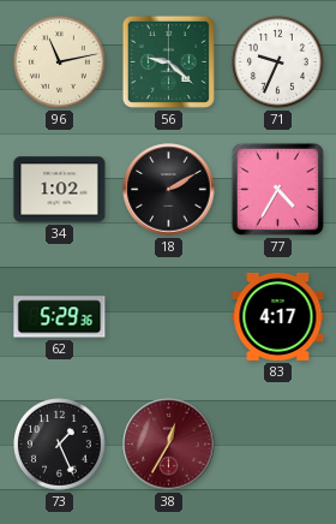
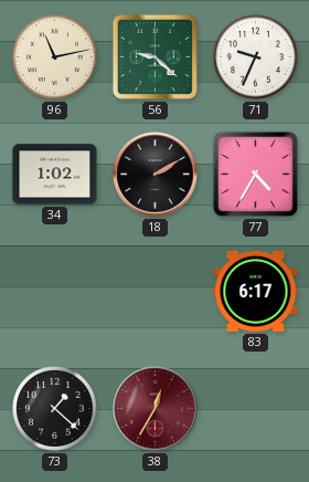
62: 5:29 -> none (60, 317)
83: 4:17 -> 6:17 (256, 291)
73: 1:26 -> 1:22 (55, 409)
